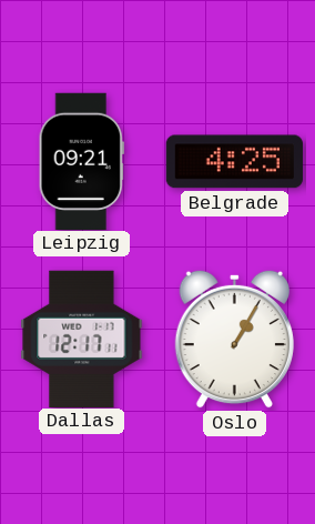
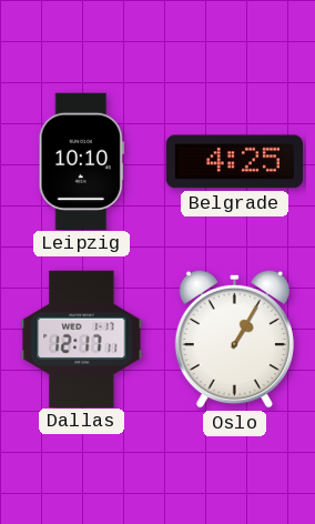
Leipzig: 09:21 -> 10:10 (81, 161)
